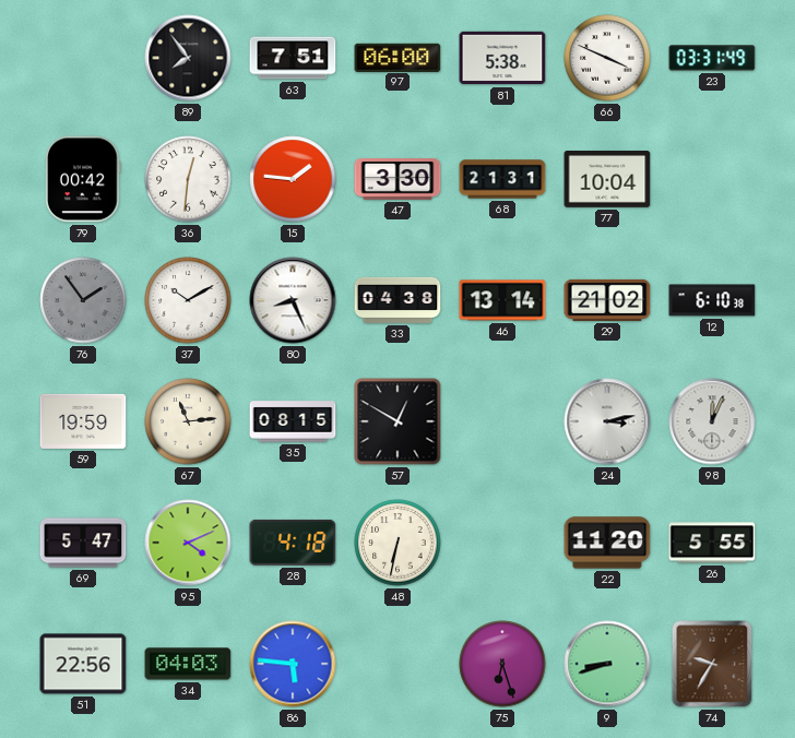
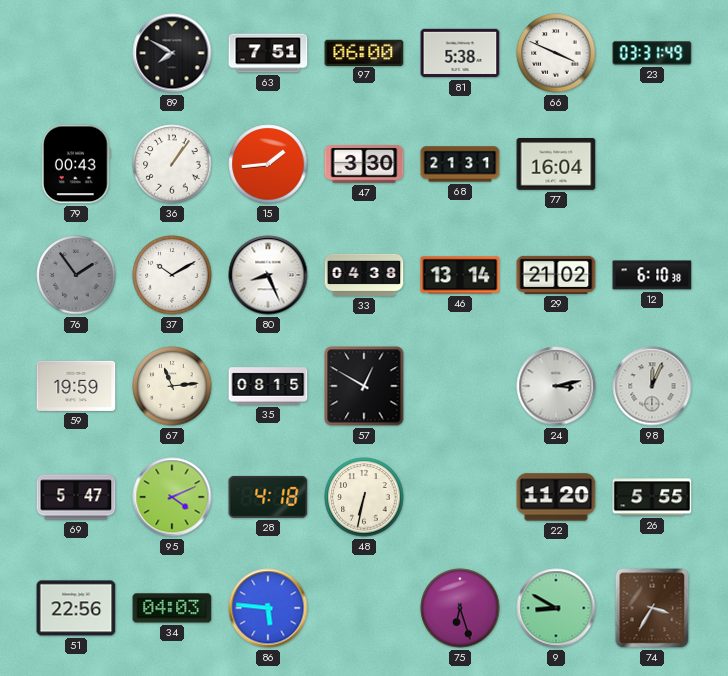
89: 7:54 -> 7:50 (172, 53)
79: 00:42 -> 00:43 (77, 164)
36: 12:31 -> 1:06 (172, 164)
15: 1:46 -> 1:44 (268, 164)
77: 10:04 -> 16:04 (556, 165)
9: 8:42 -> 8:50 (556, 608)
74: 9:35 -> 3:35 (652, 608)
